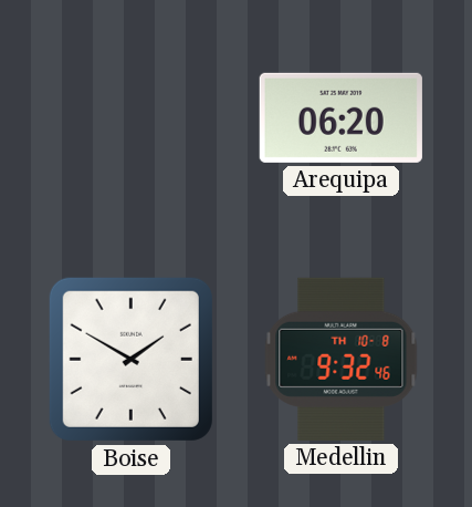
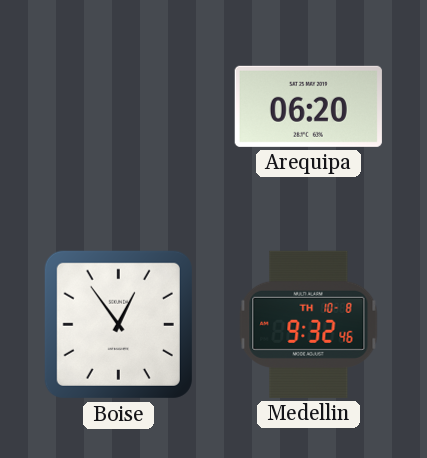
Boise: 1:50 -> 12:54 (118, 324)
